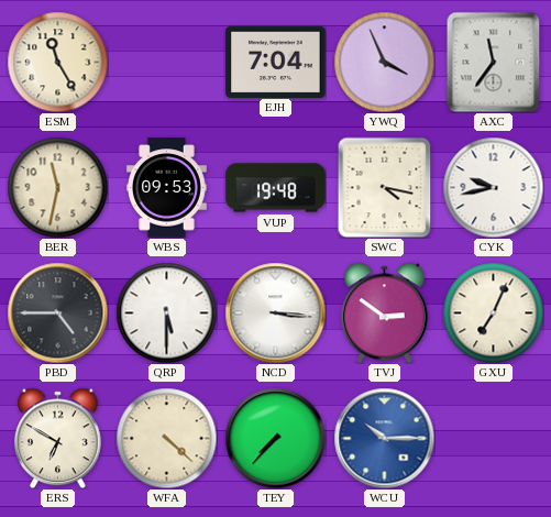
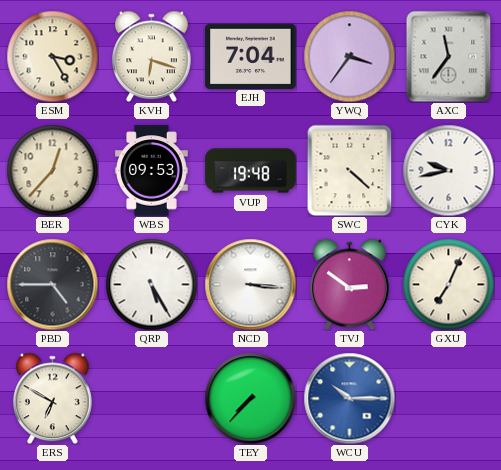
ESM: 11:25 -> 3:25 (52, 56)
KVH: none -> 6:18 (152, 56)
YWQ: 3:56 -> 3:36 (349, 56)
BER: 11:32 -> 12:37 (52, 170)
SWC: 4:17 -> 4:22 (350, 170)
QRP: 5:30 -> 5:25 (151, 284)
WFA: 4:22 -> none (166, 438)
